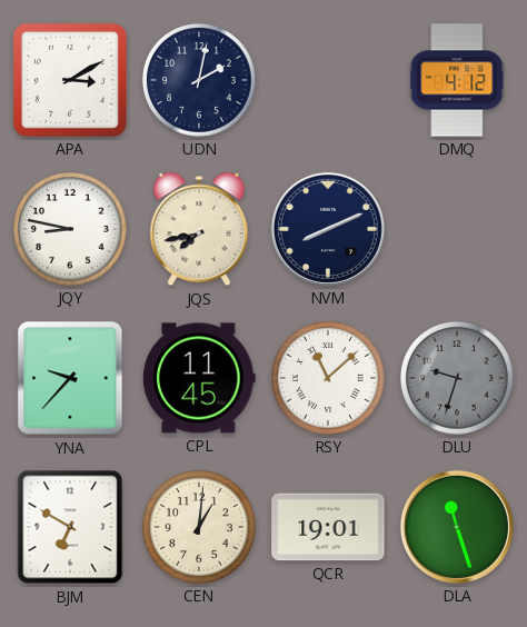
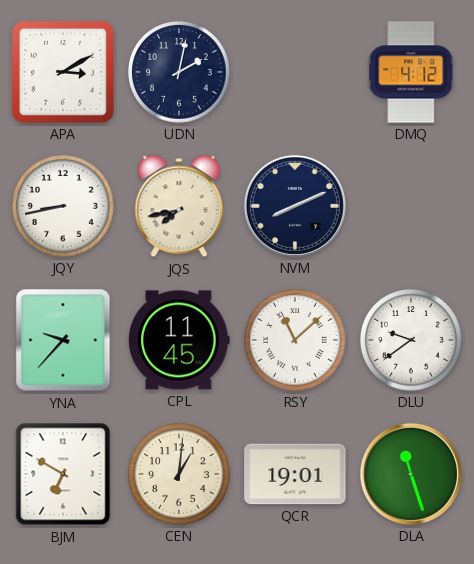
JQY: 8:47 -> 8:43 (63, 206)
DLU: 9:33 -> 9:39 (411, 340)
DLU dial: grey -> white (411, 340)
